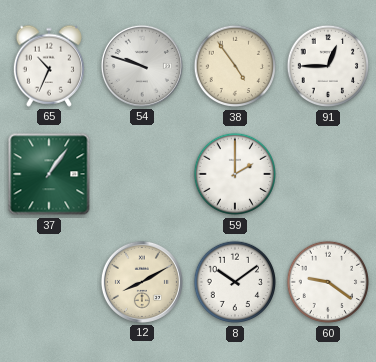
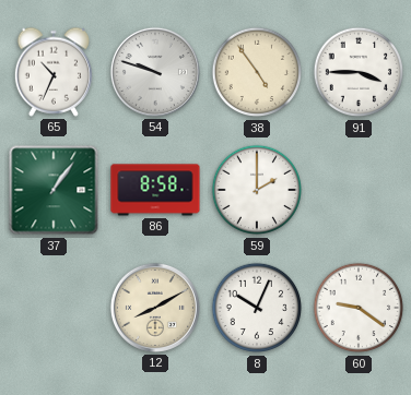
91: 12:45 -> 3:45 (359, 72)
86: none -> 8:58 (155, 190)
8: 10:09 -> 10:04 (257, 308)
